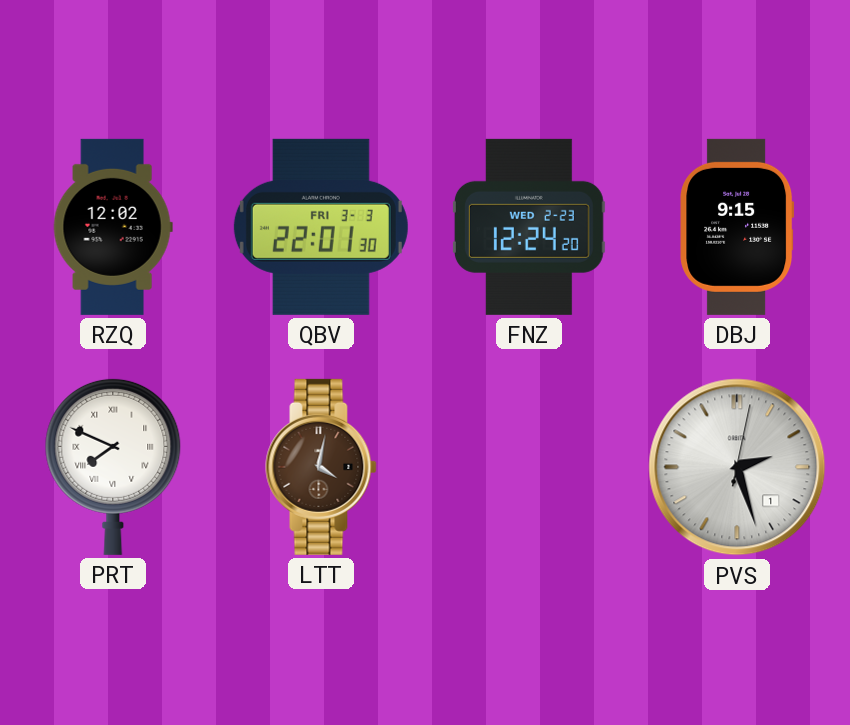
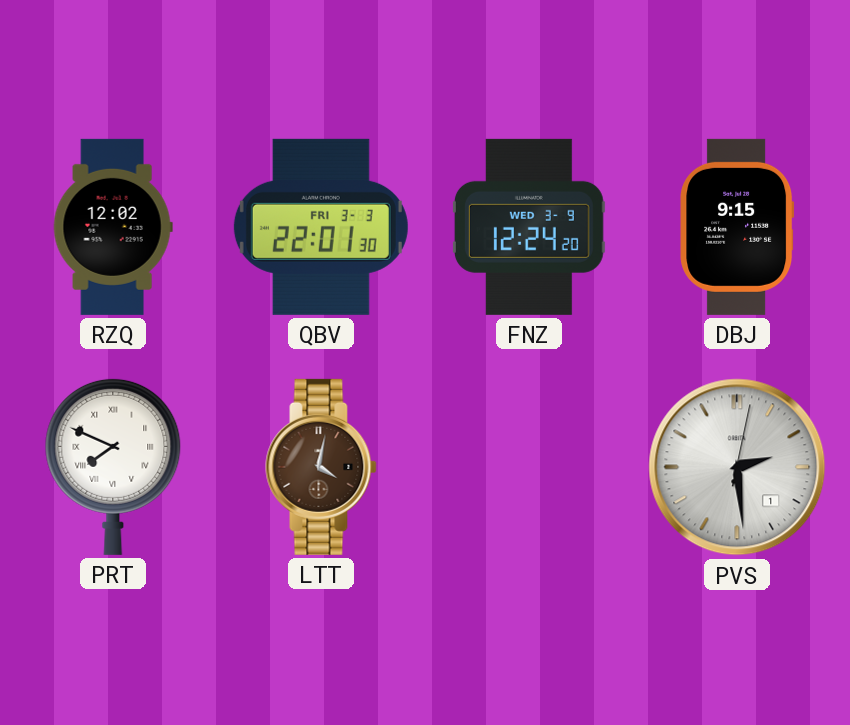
FNZ date: WED 2-23 -> WED 3-9 (529, 227)
PVS: 2:27 -> 2:29 (737, 467)
